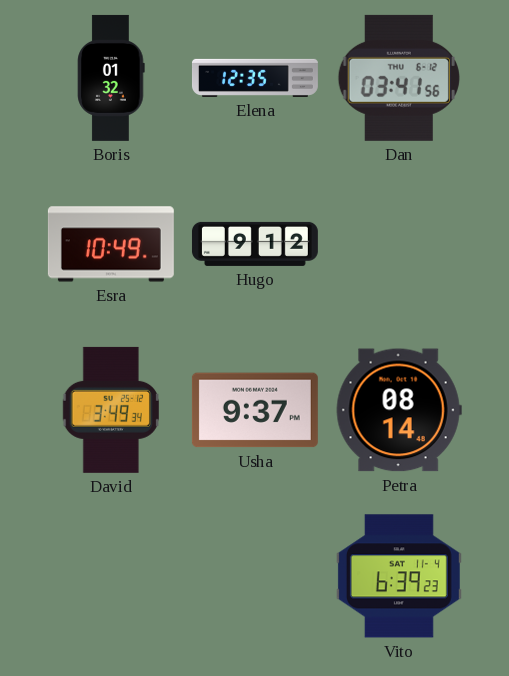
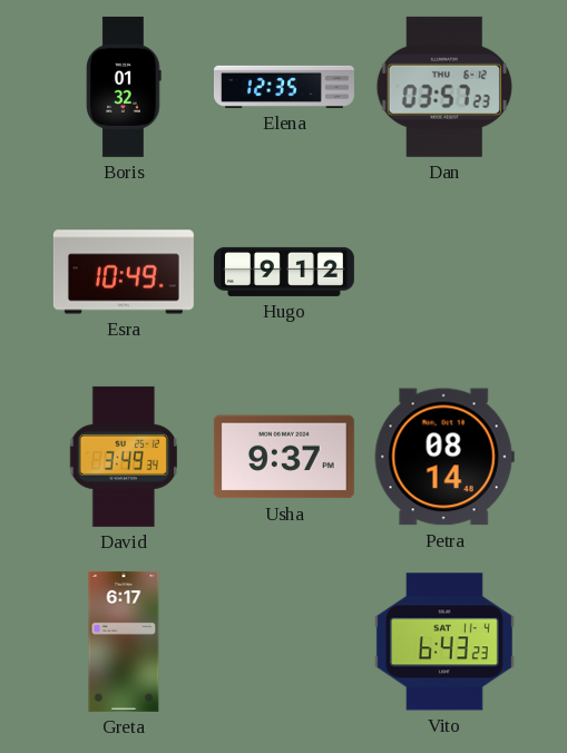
Dan: 03:41 -> 03:57 (444, 87)
Greta: none -> 6:17 (124, 642)
Vito: 6:39 -> 6:43 (444, 642)
